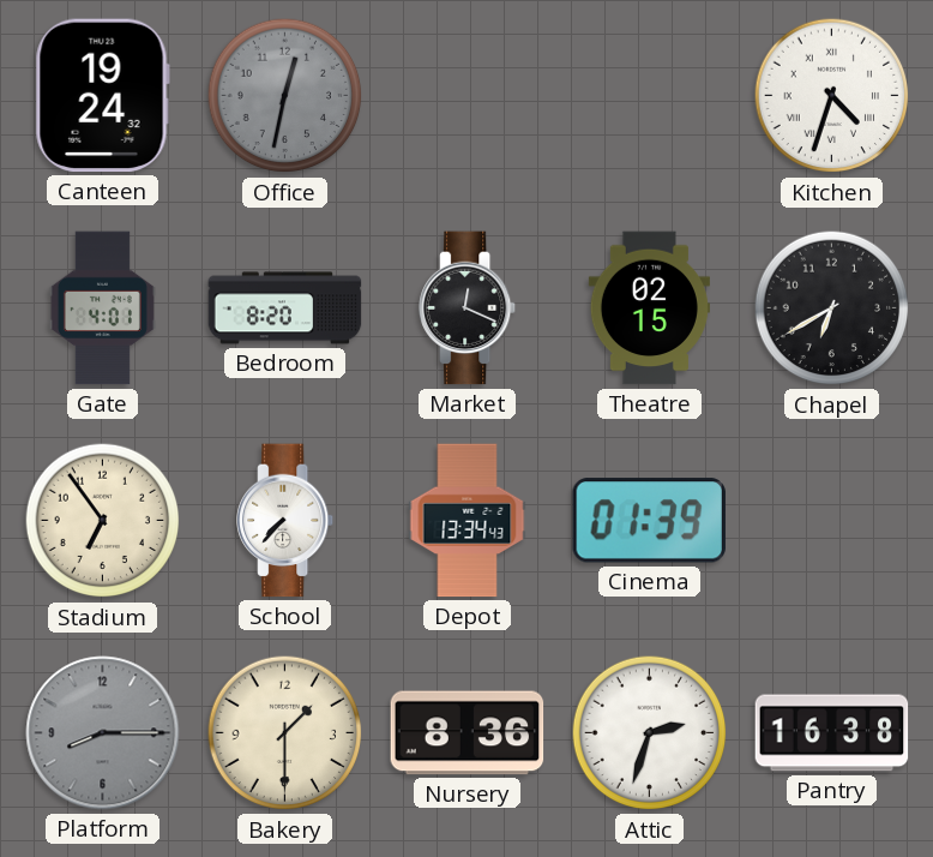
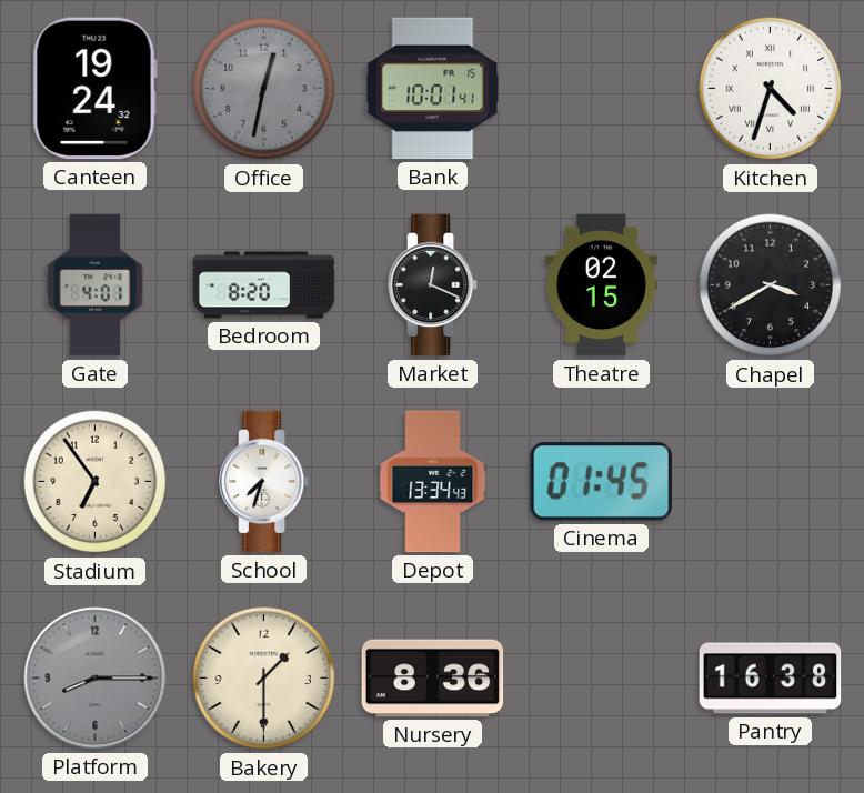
Bank: none -> 10:01 (433, 89)
Chapel: 6:40 -> 3:40 (771, 285)
School: 7:37 -> 7:33 (265, 482)
Cinema: 01:39 -> 01:45 (601, 482)
Attic: 2:33 -> none (650, 733)
